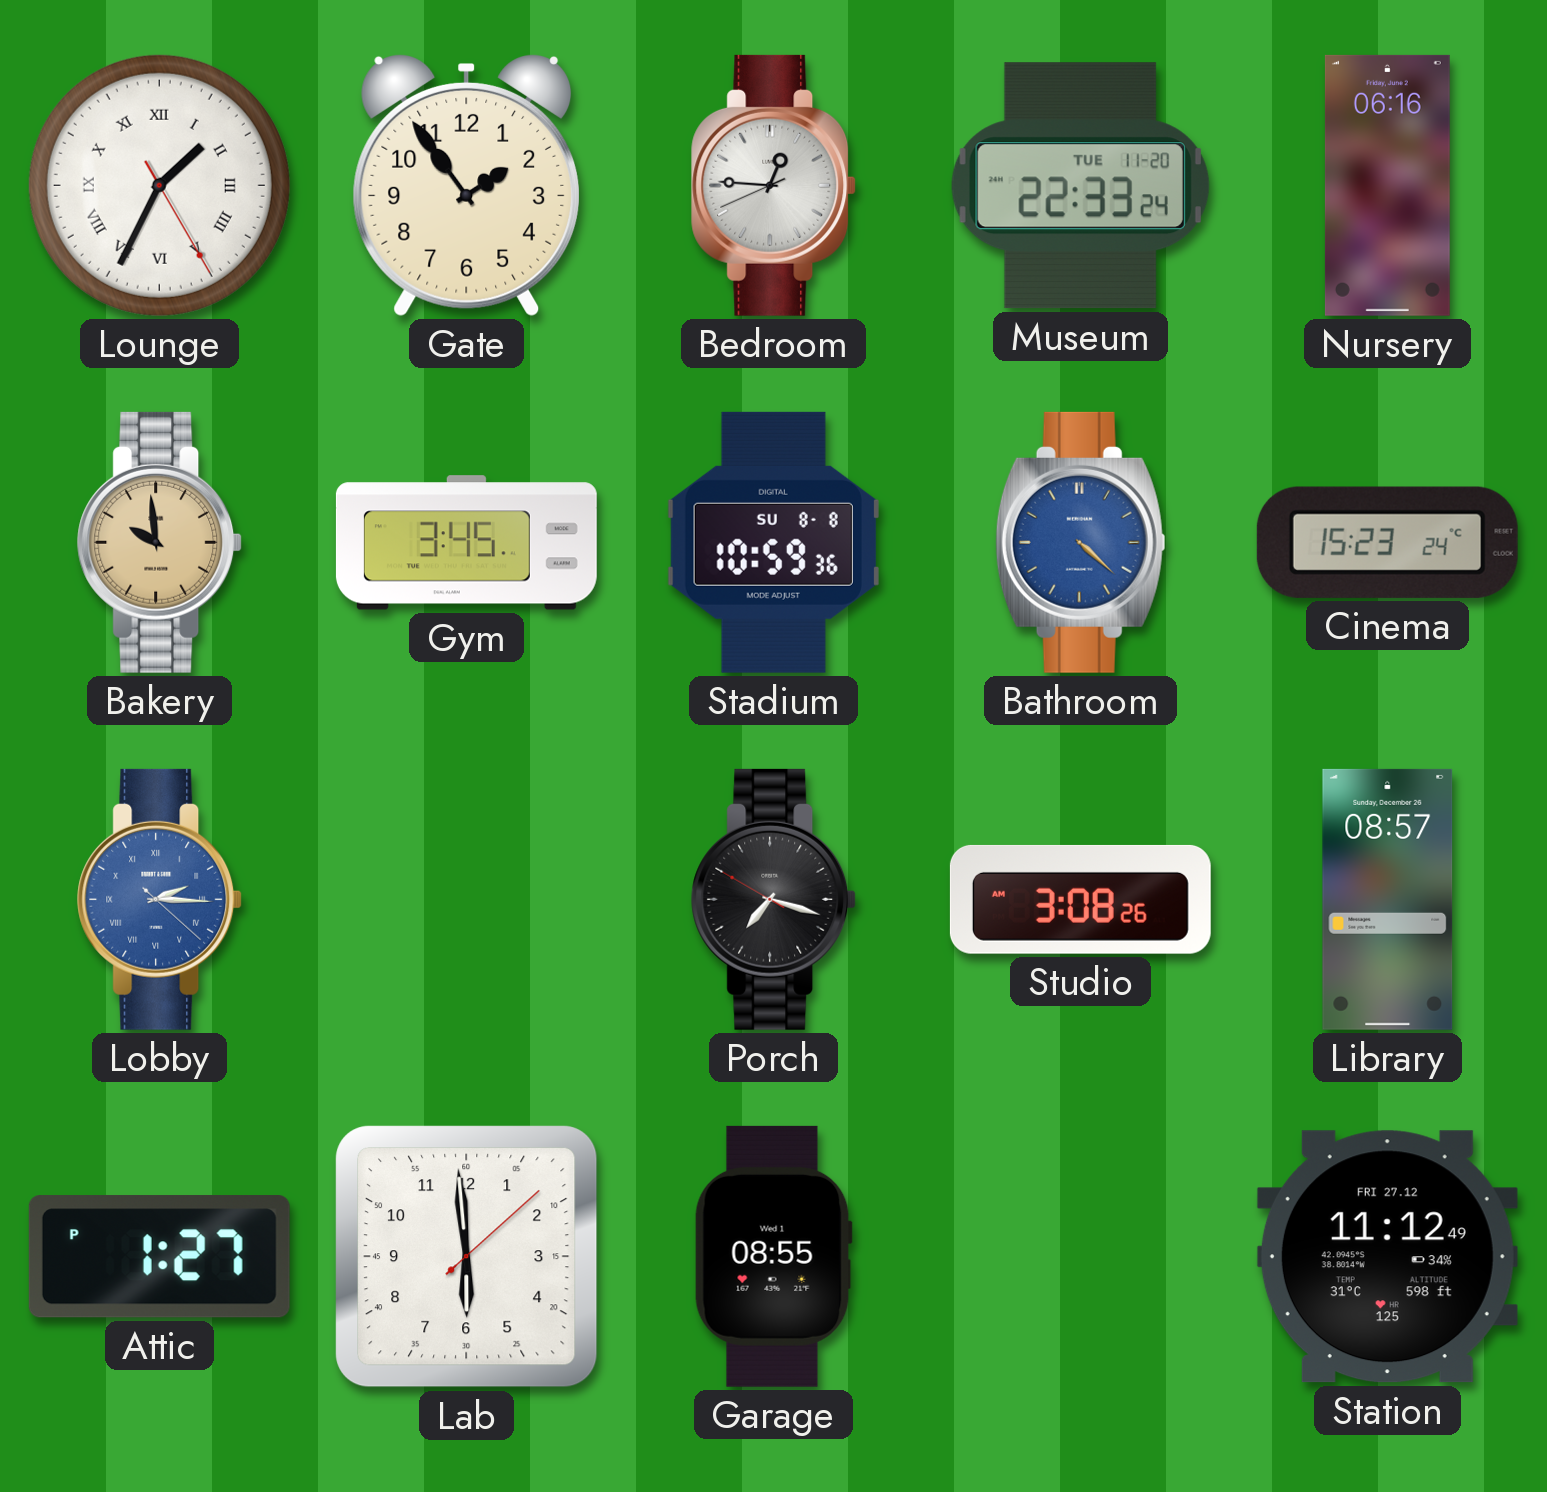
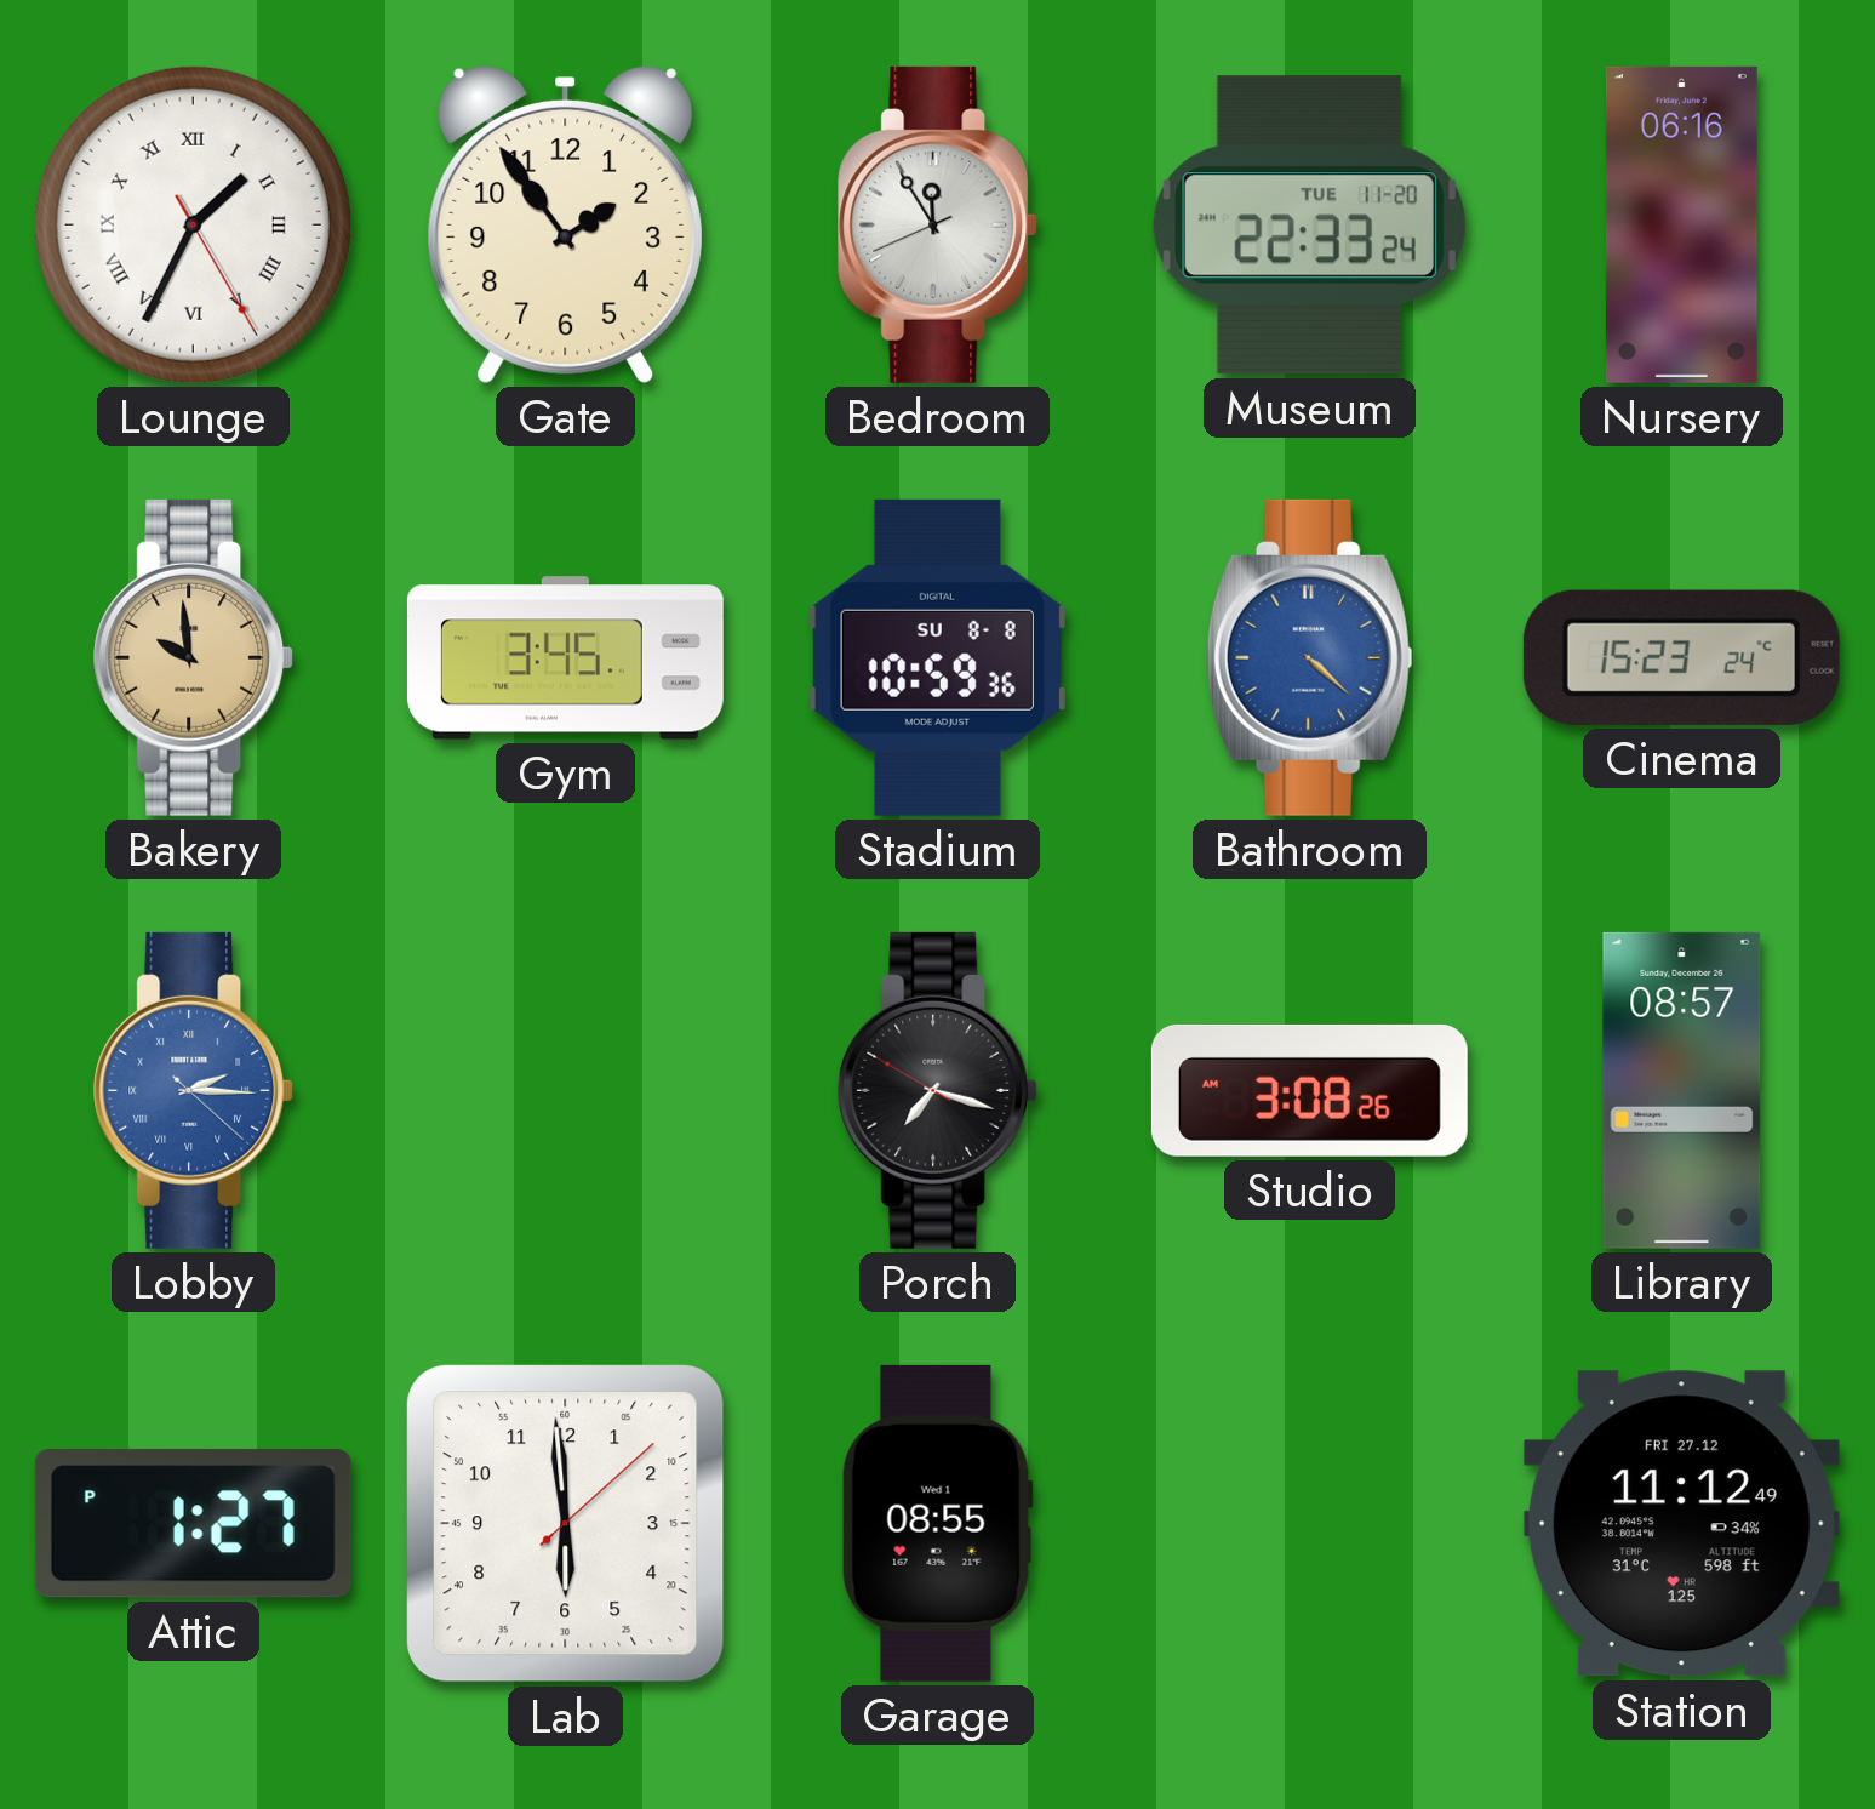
Bedroom: 12:45 -> 11:54 (938, 224)
